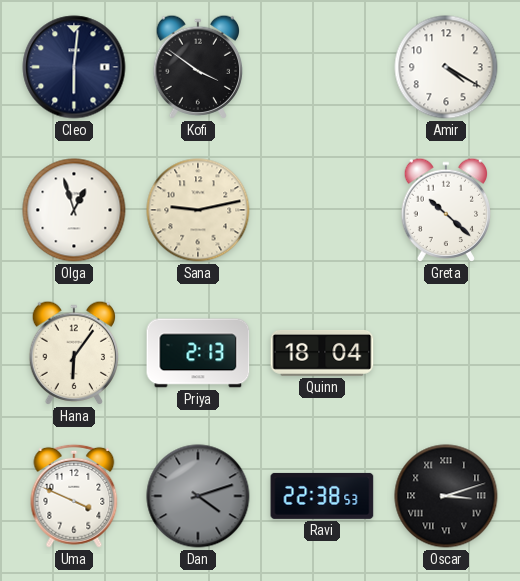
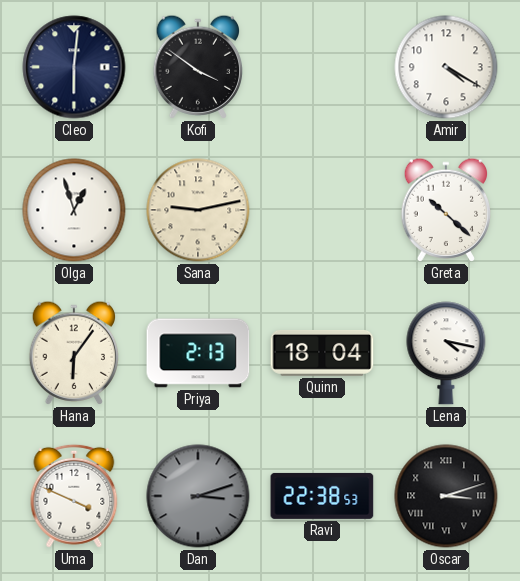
Lena: none -> 4:17 (446, 353)
Dan: 4:12 -> 3:12 (198, 496)
